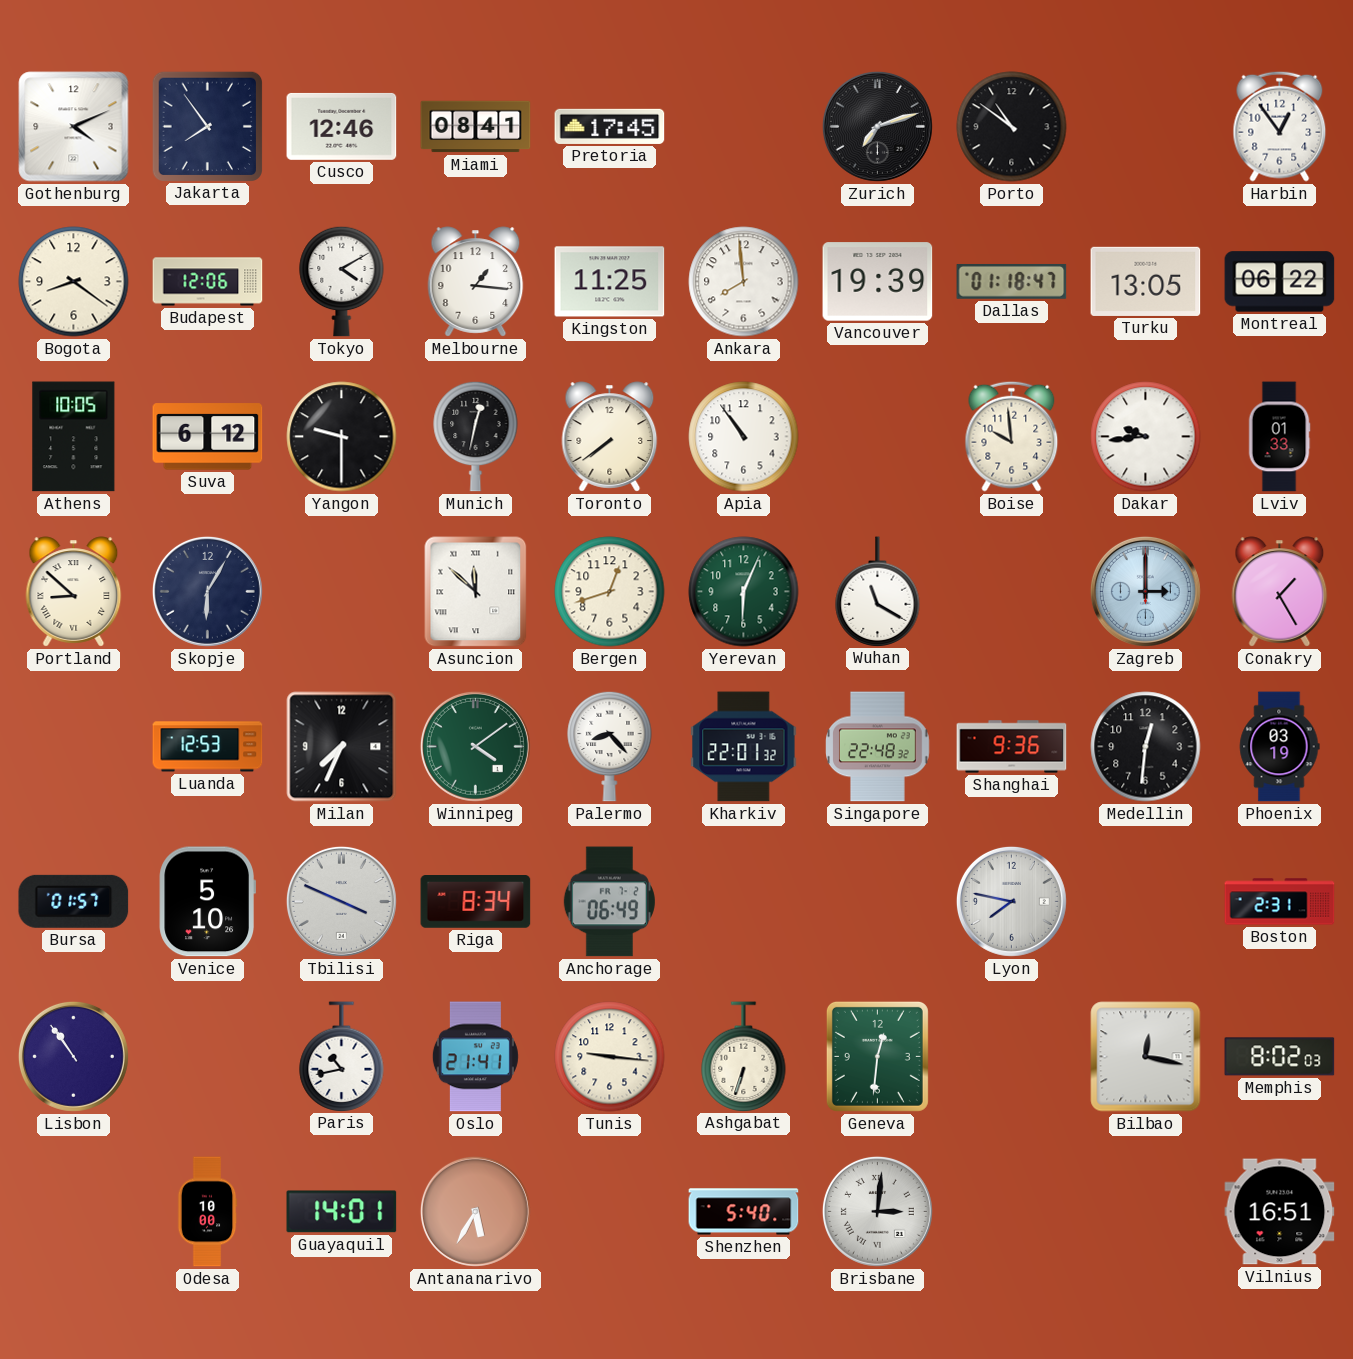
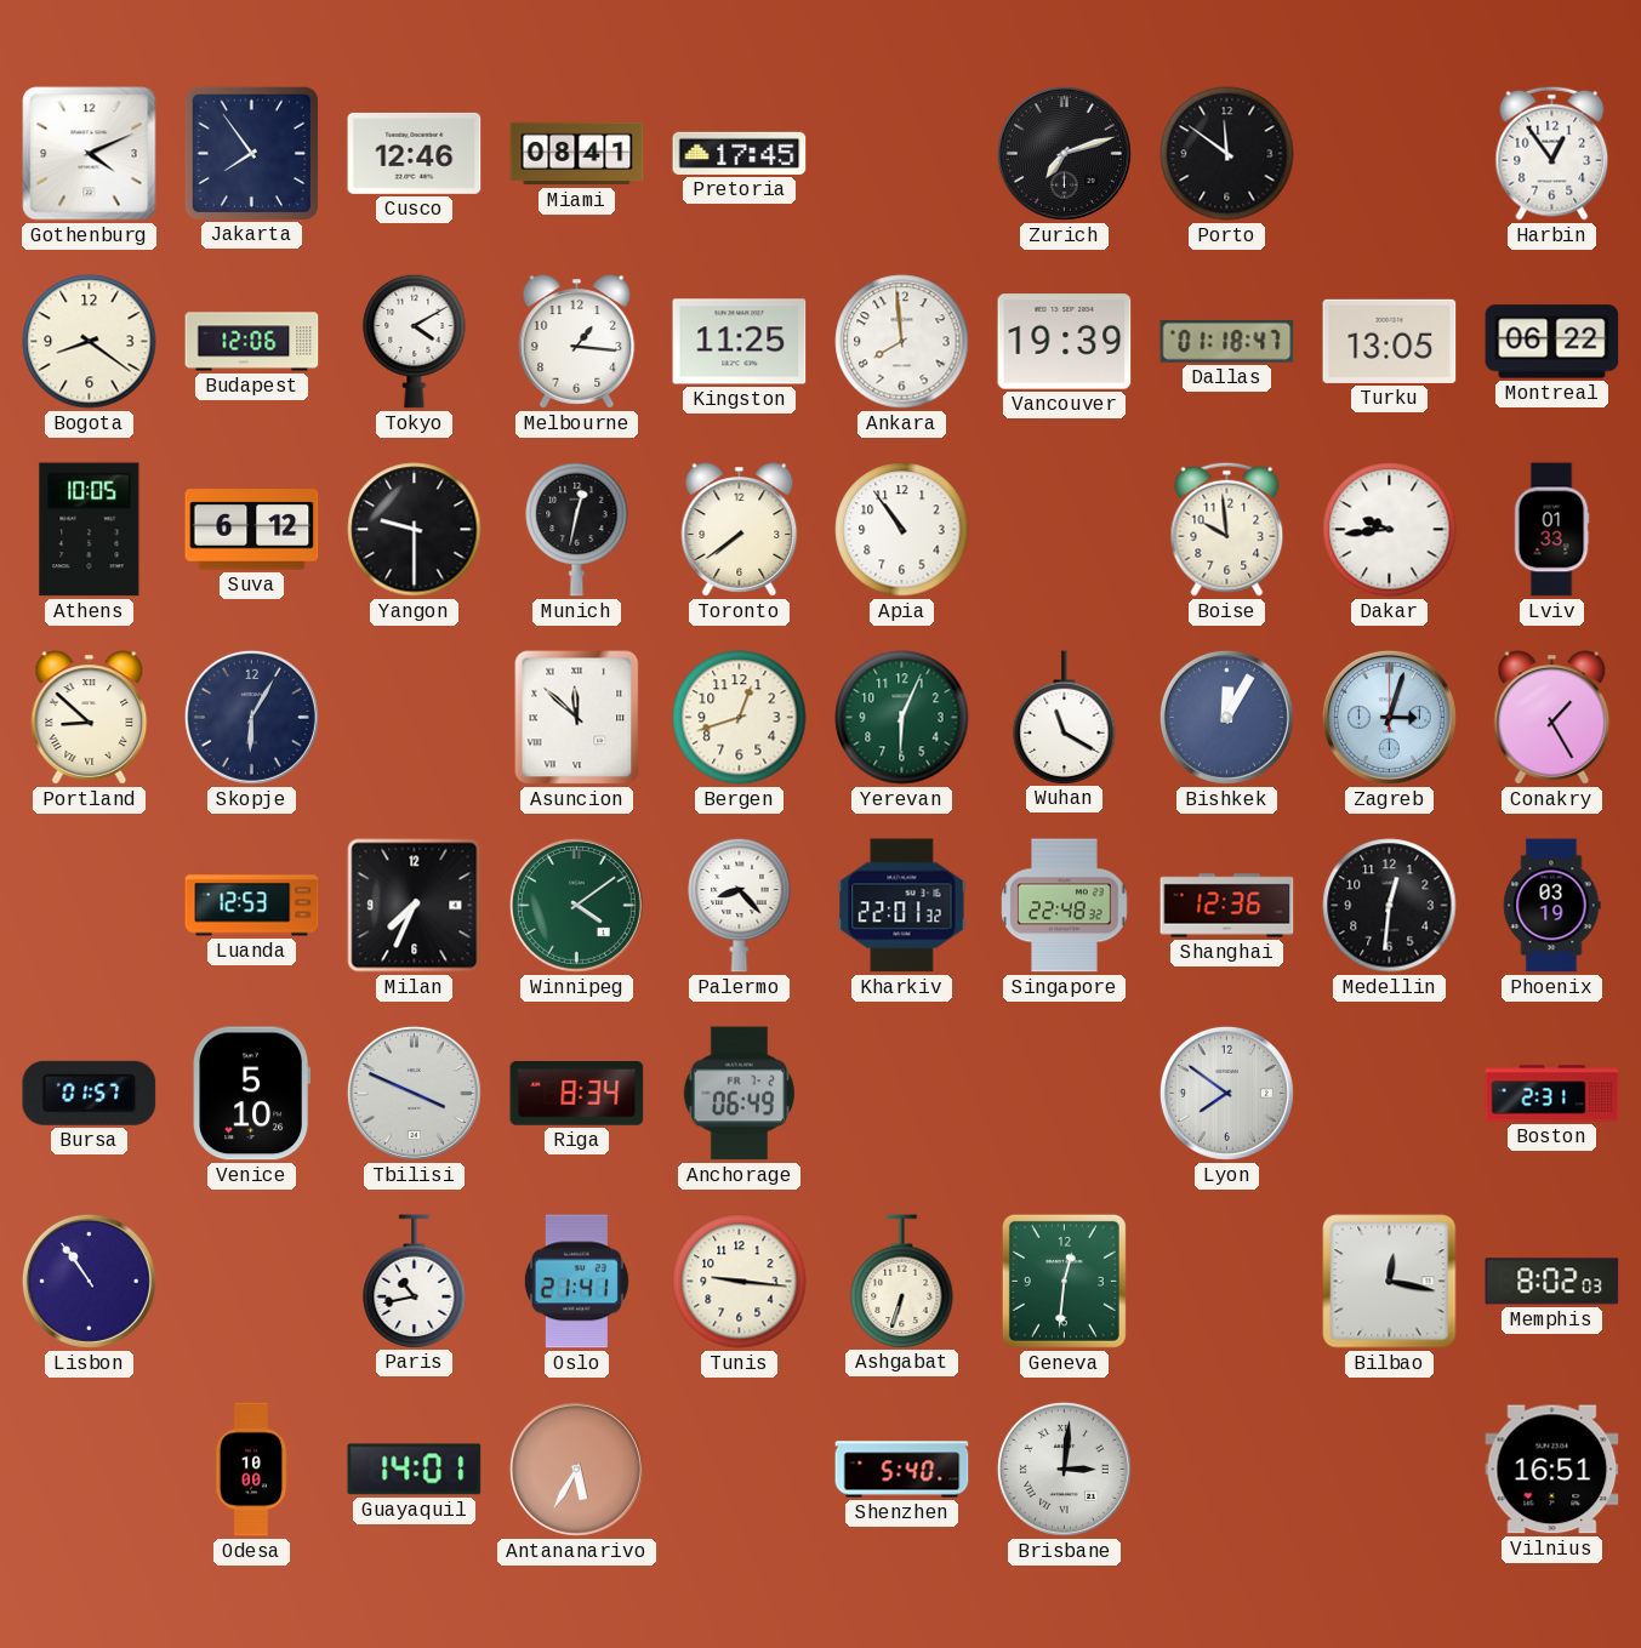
Porto: 10:51 -> 11:51 (1227, 154)
Bishkek: none -> 12:05 (1226, 717)
Zagreb: 3:00 -> 3:03 (1389, 717)
Shanghai: 9:36 -> 12:36 (1227, 906)
Lyon: 7:47 -> 7:51 (1226, 1093)
